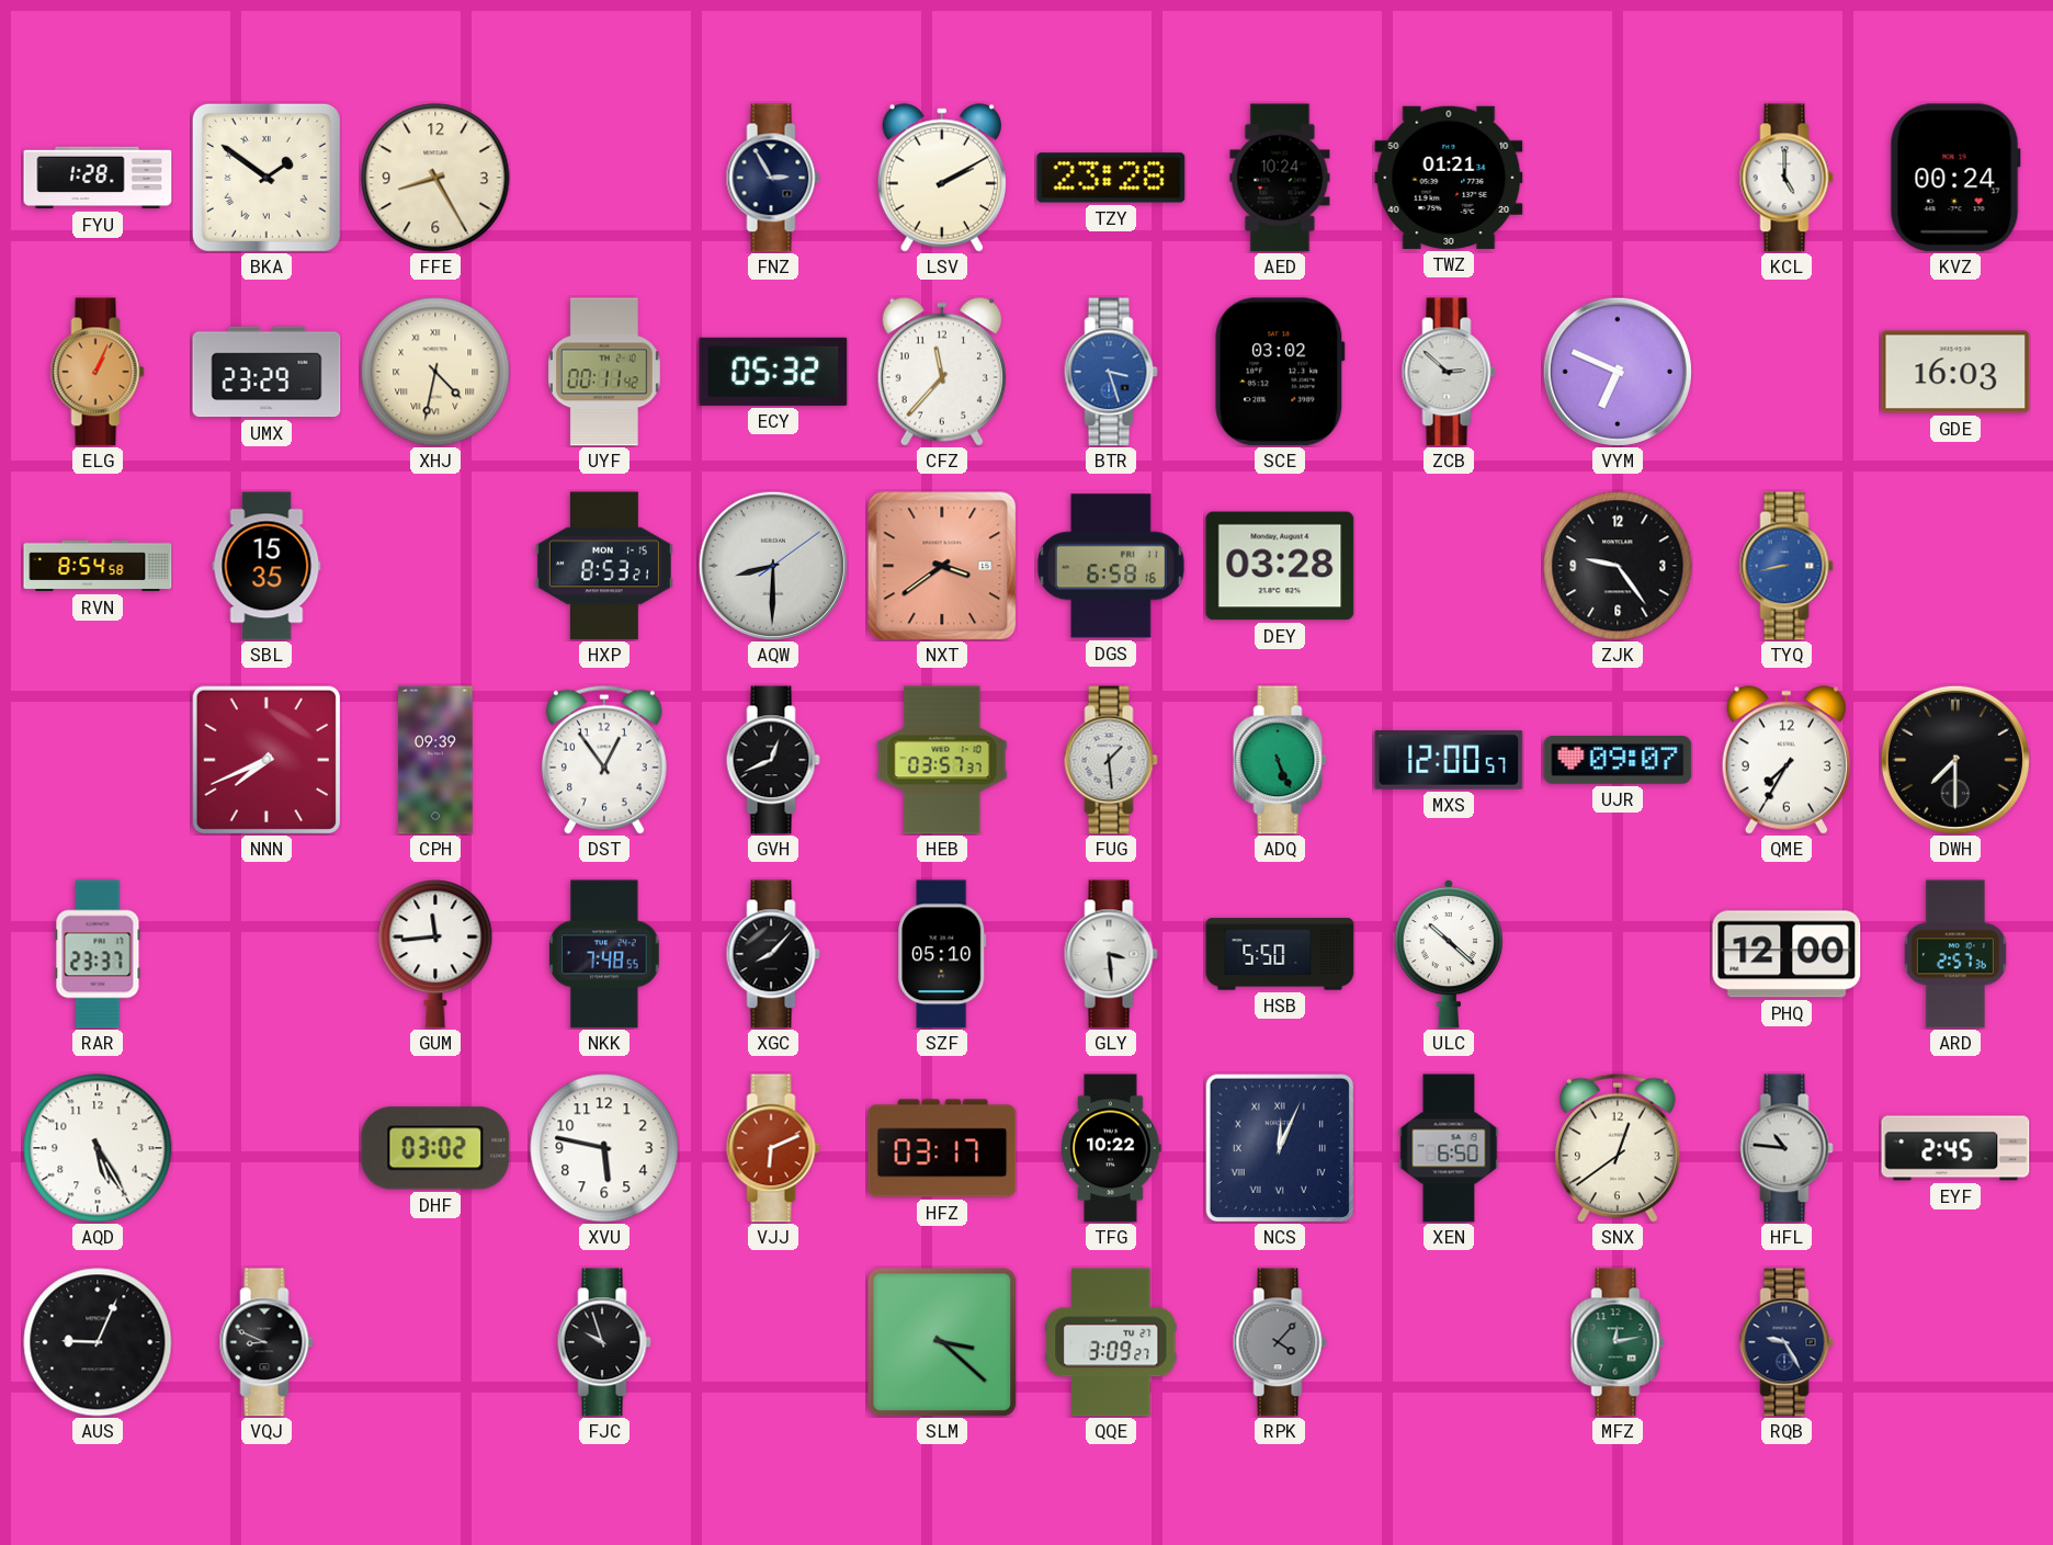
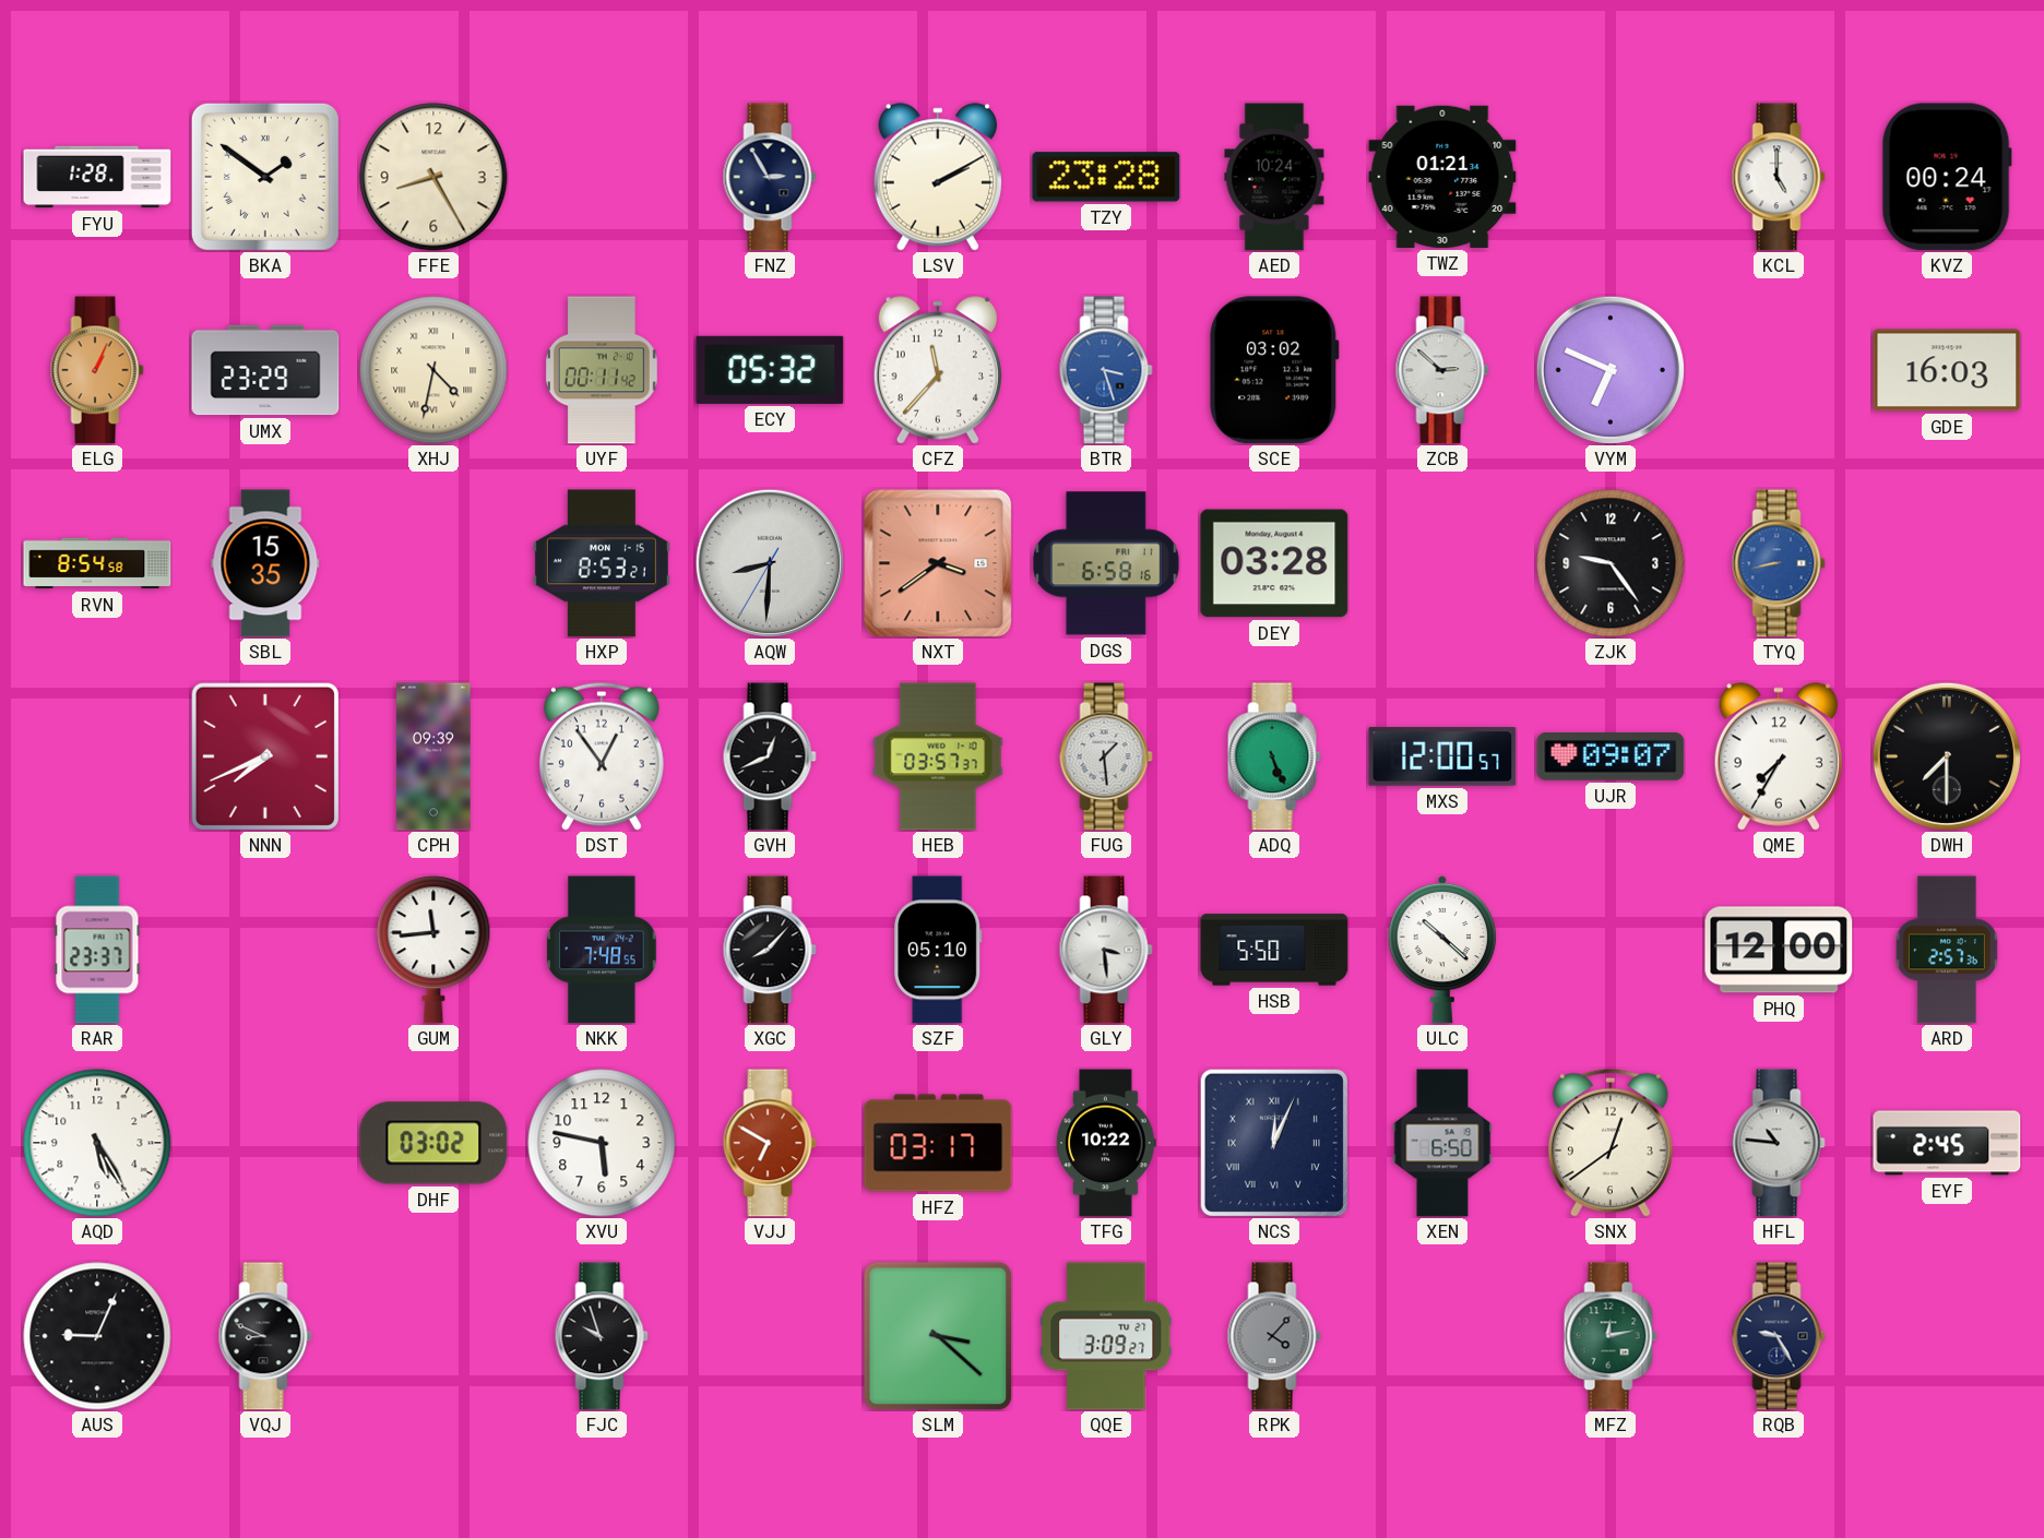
AQW: 8:30:09 -> 8:30:35 (770, 563)
VJJ: 6:11 -> 6:50 (770, 1143)
